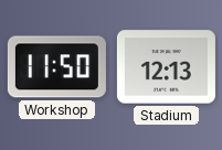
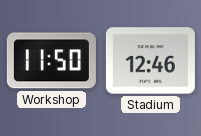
Stadium: 12:13 -> 12:46 (150, 61)
